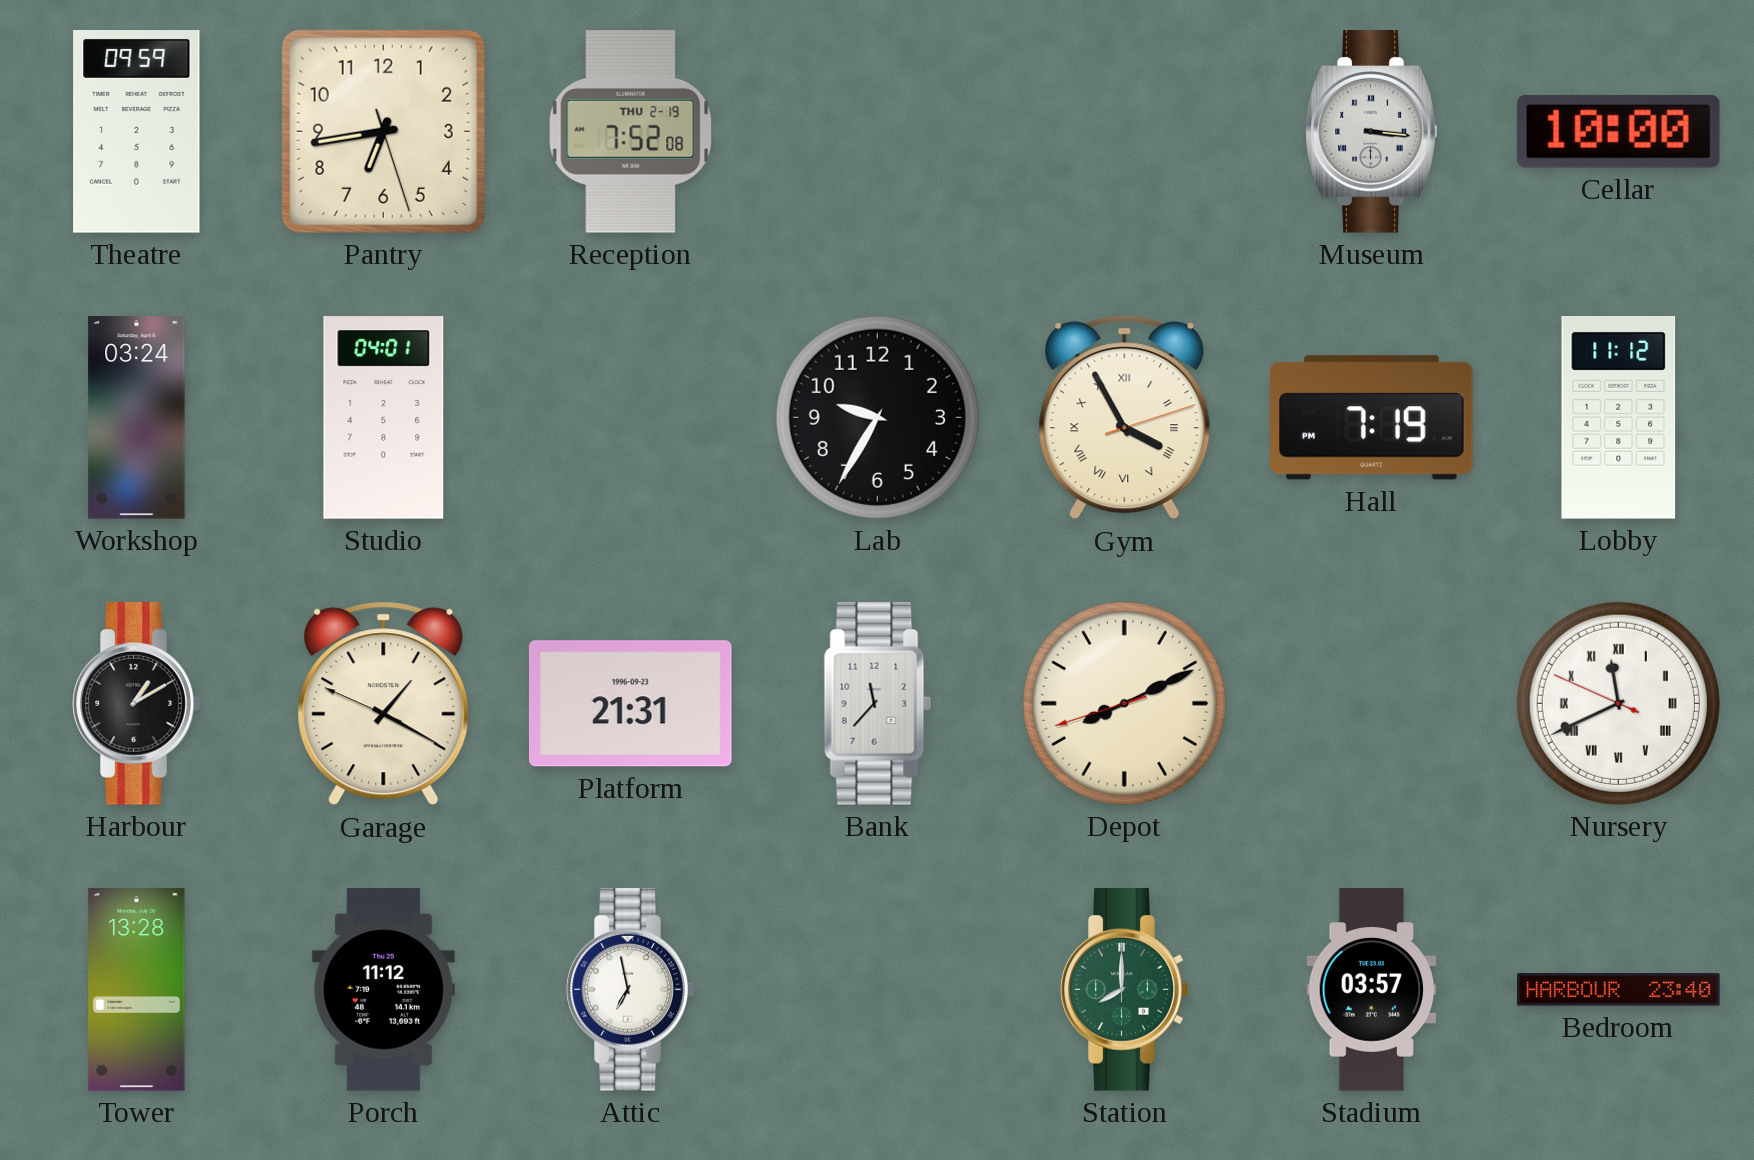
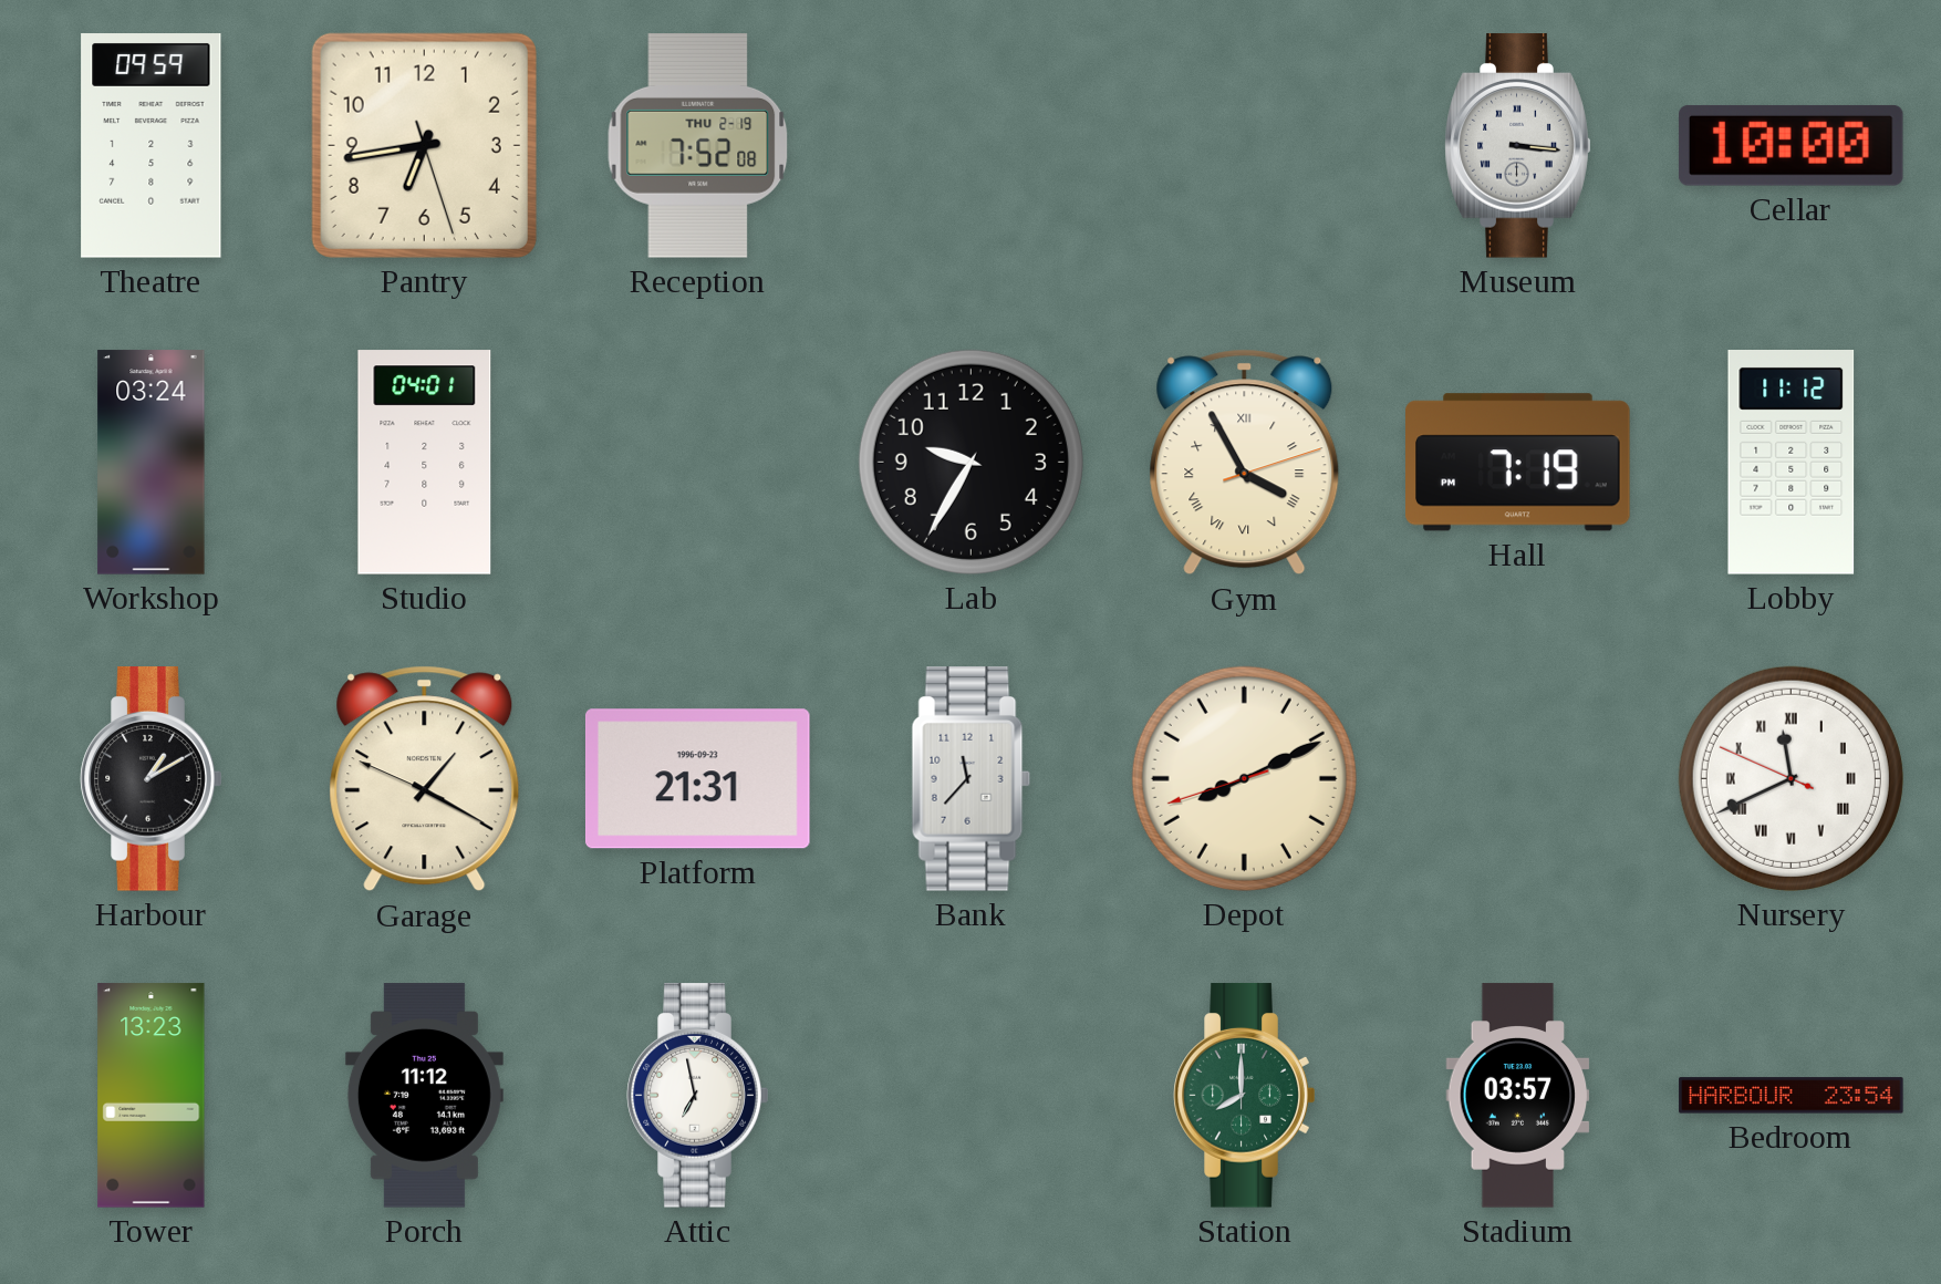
Tower: 13:28 -> 13:23 (152, 1096)
Bedroom: 23:40 -> 23:54 (1792, 1096)
